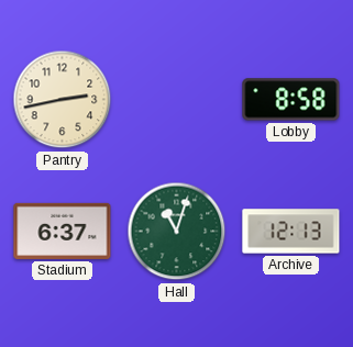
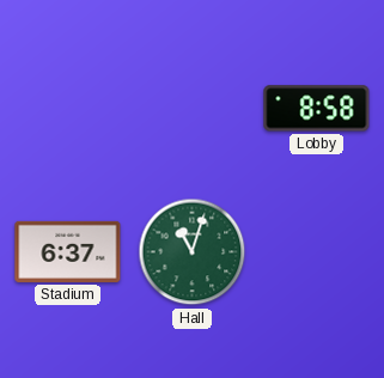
Pantry: 2:43 -> none (63, 100)
Archive: 12:13 -> none (291, 232)
